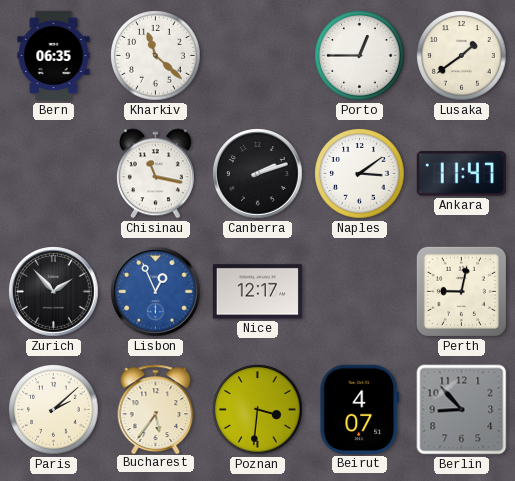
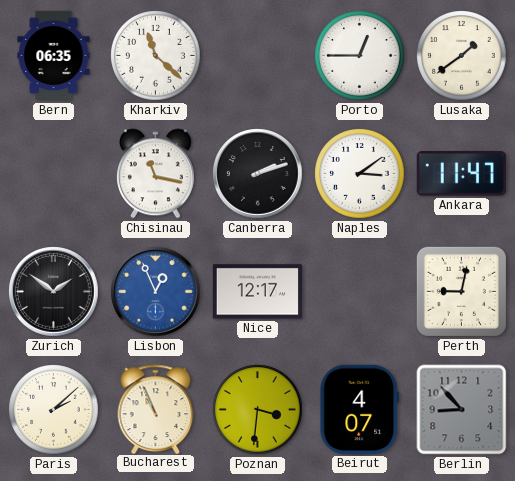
Zurich: 1:53 -> 1:51 (54, 292)
Bucharest: 5:36 -> 10:56 (156, 409)
